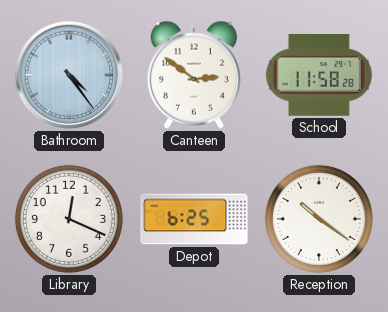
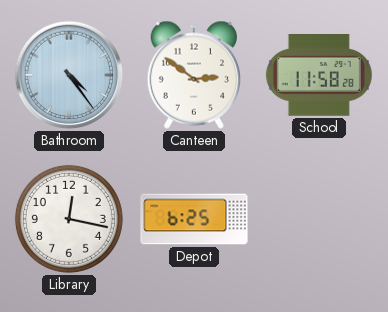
Library: 12:19 -> 12:17 (69, 219)
Reception: 10:21 -> none (319, 219)
